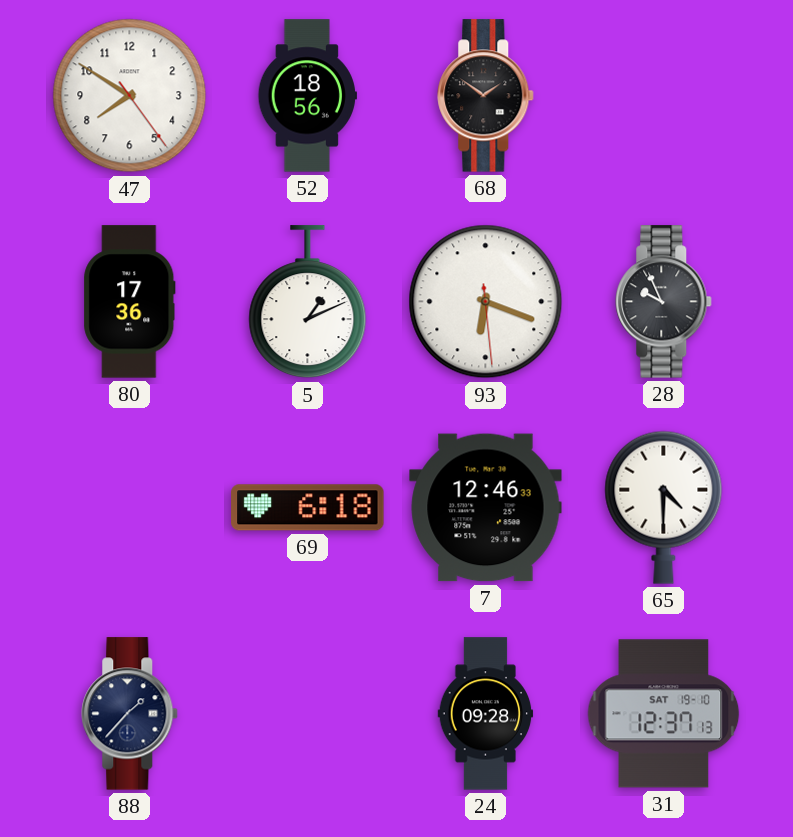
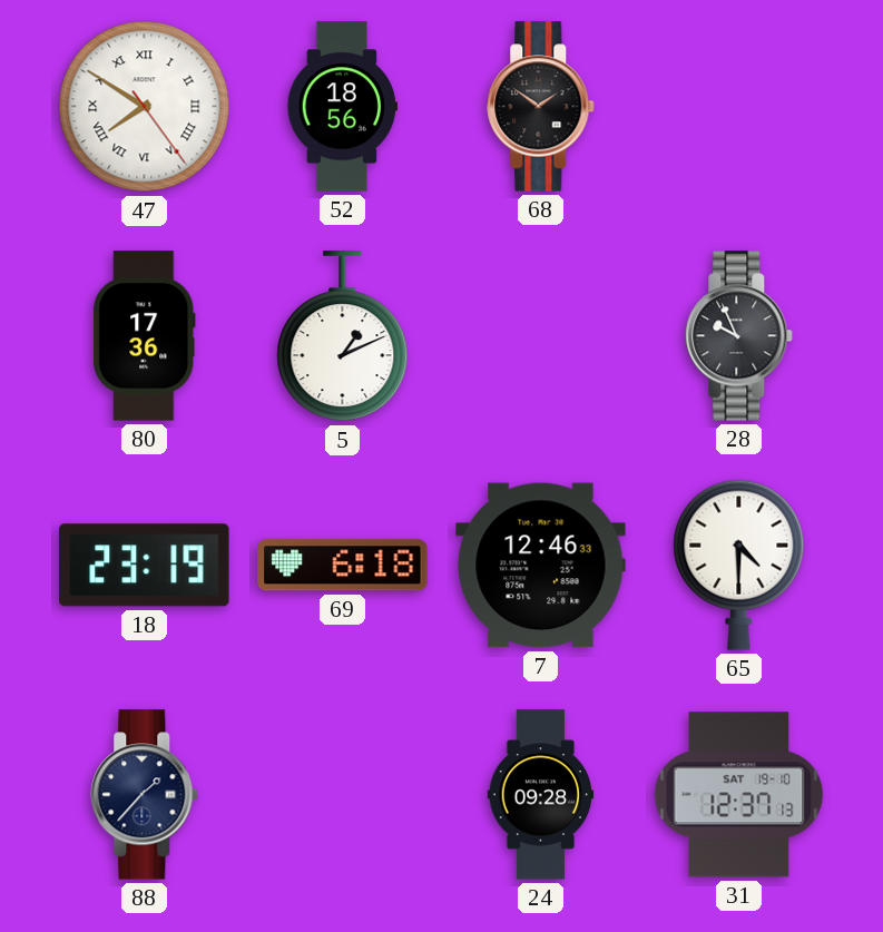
47 numerals: Arabic -> Roman (145, 107)
93: 6:18 -> none (486, 302)
18: none -> 23:19 (145, 566)
